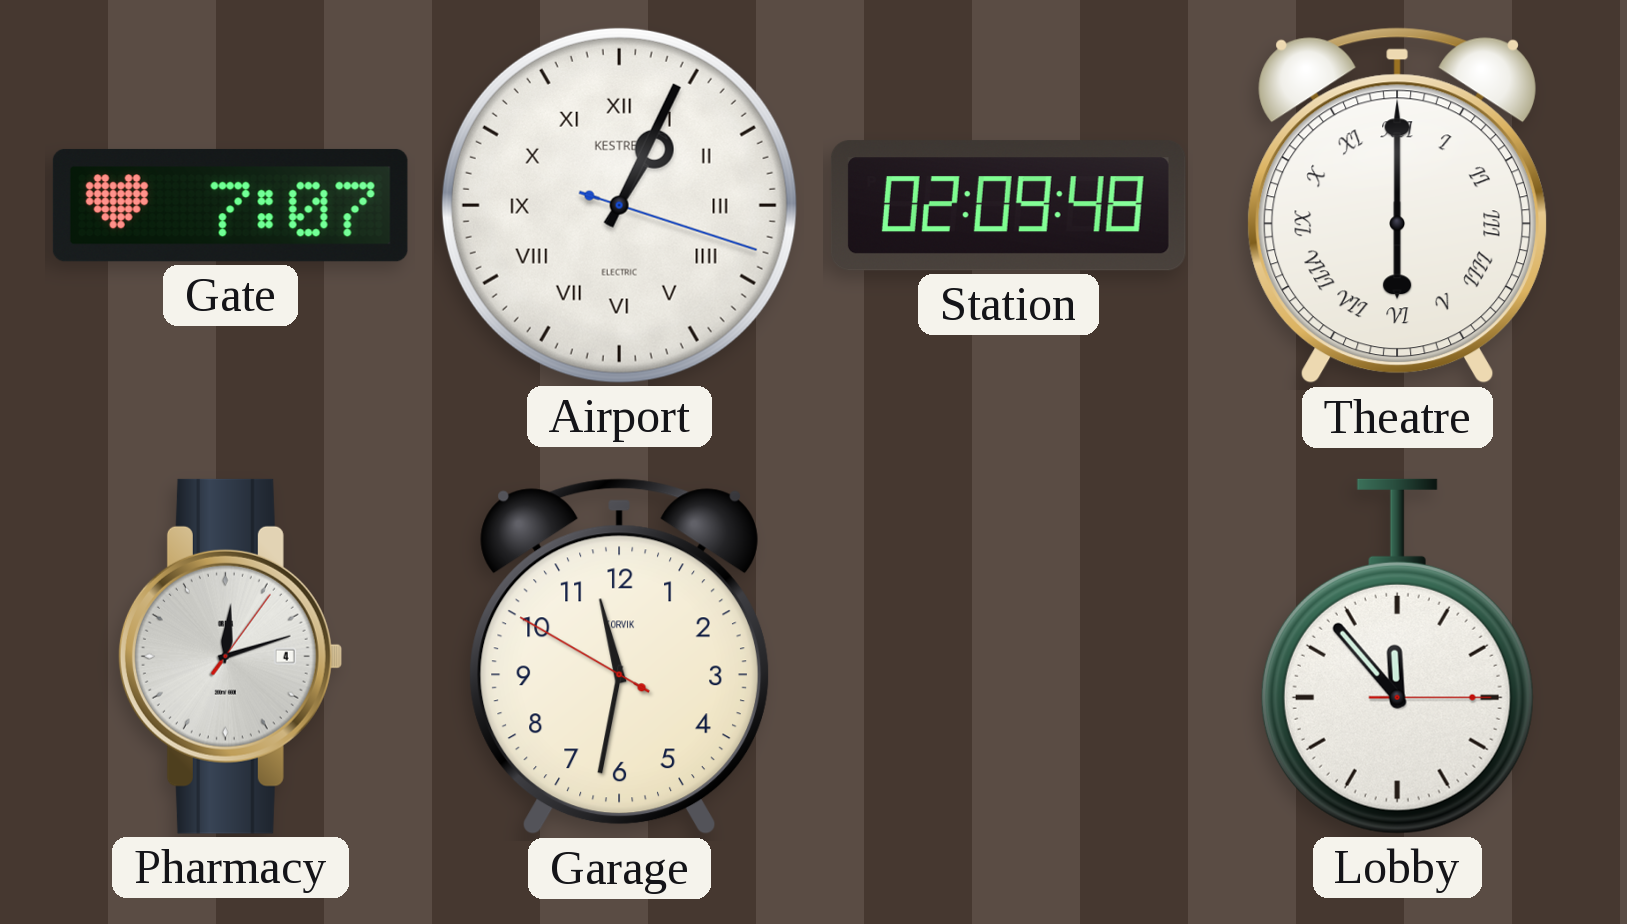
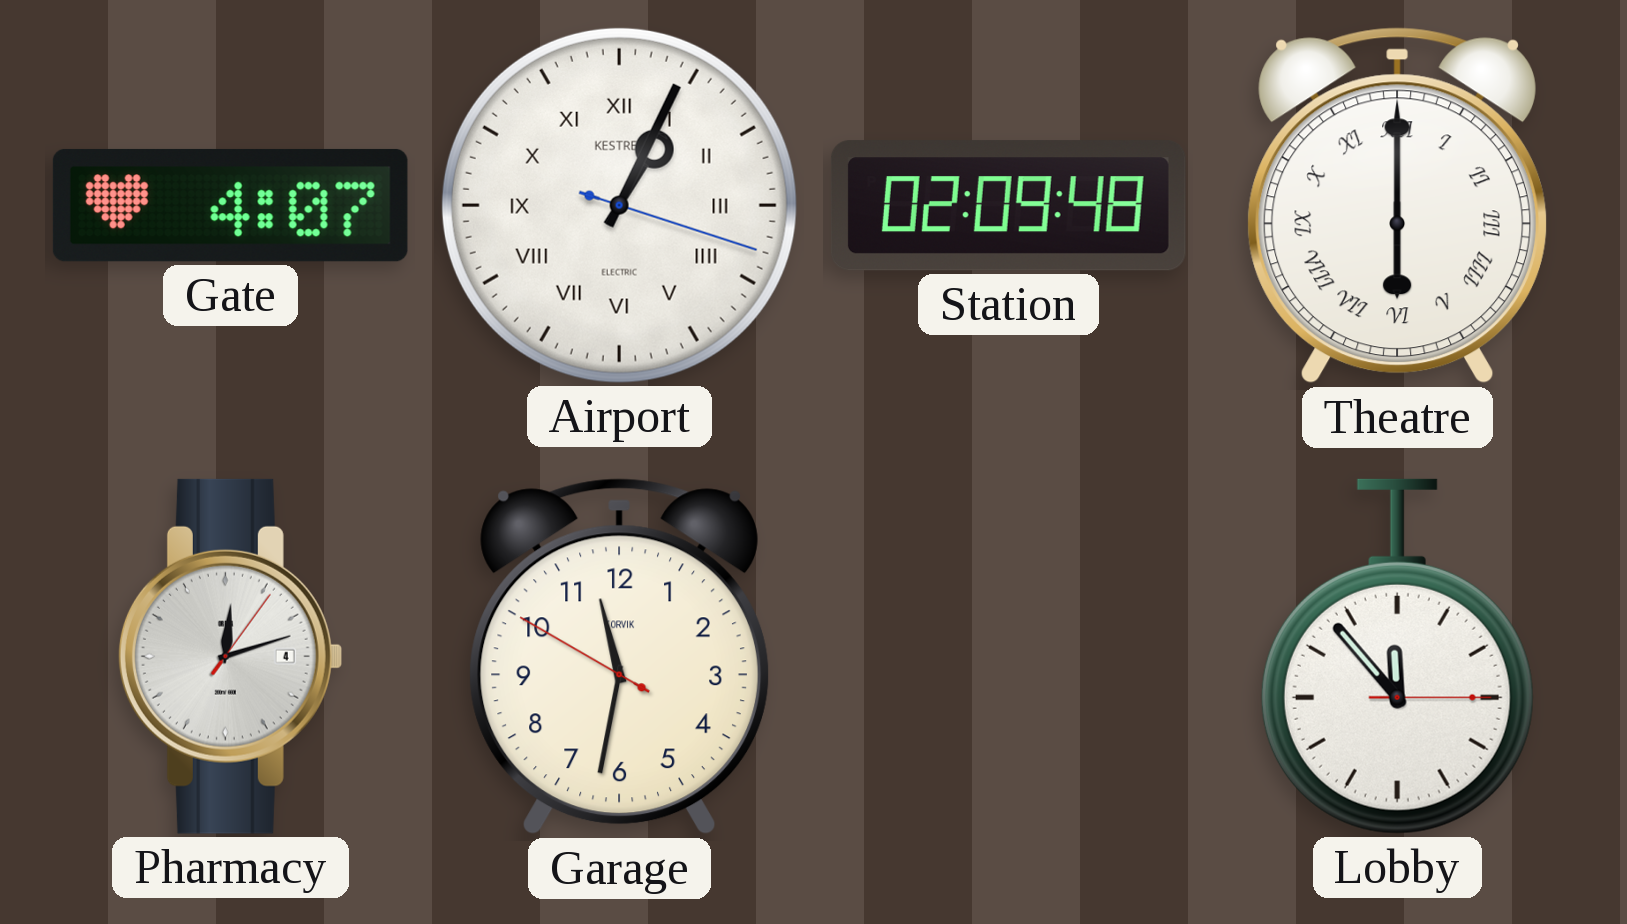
Gate: 7:07 -> 4:07 (230, 205)
